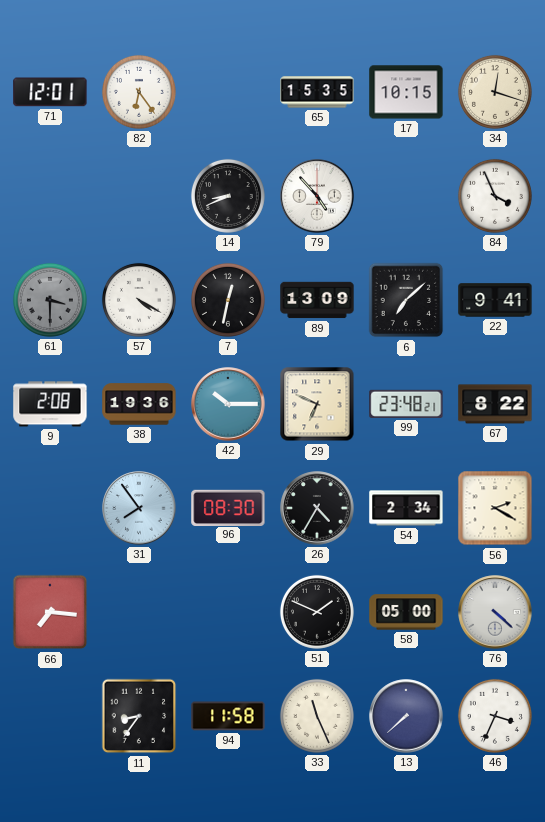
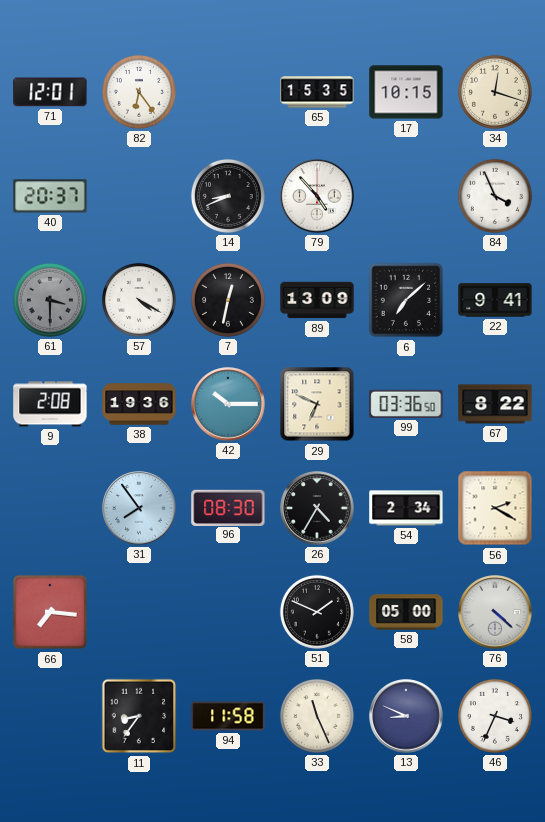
40: none -> 20:37 (50, 196)
99: 23:48 -> 03:36 (406, 404)
13: 7:38 -> 8:49 (406, 716)
